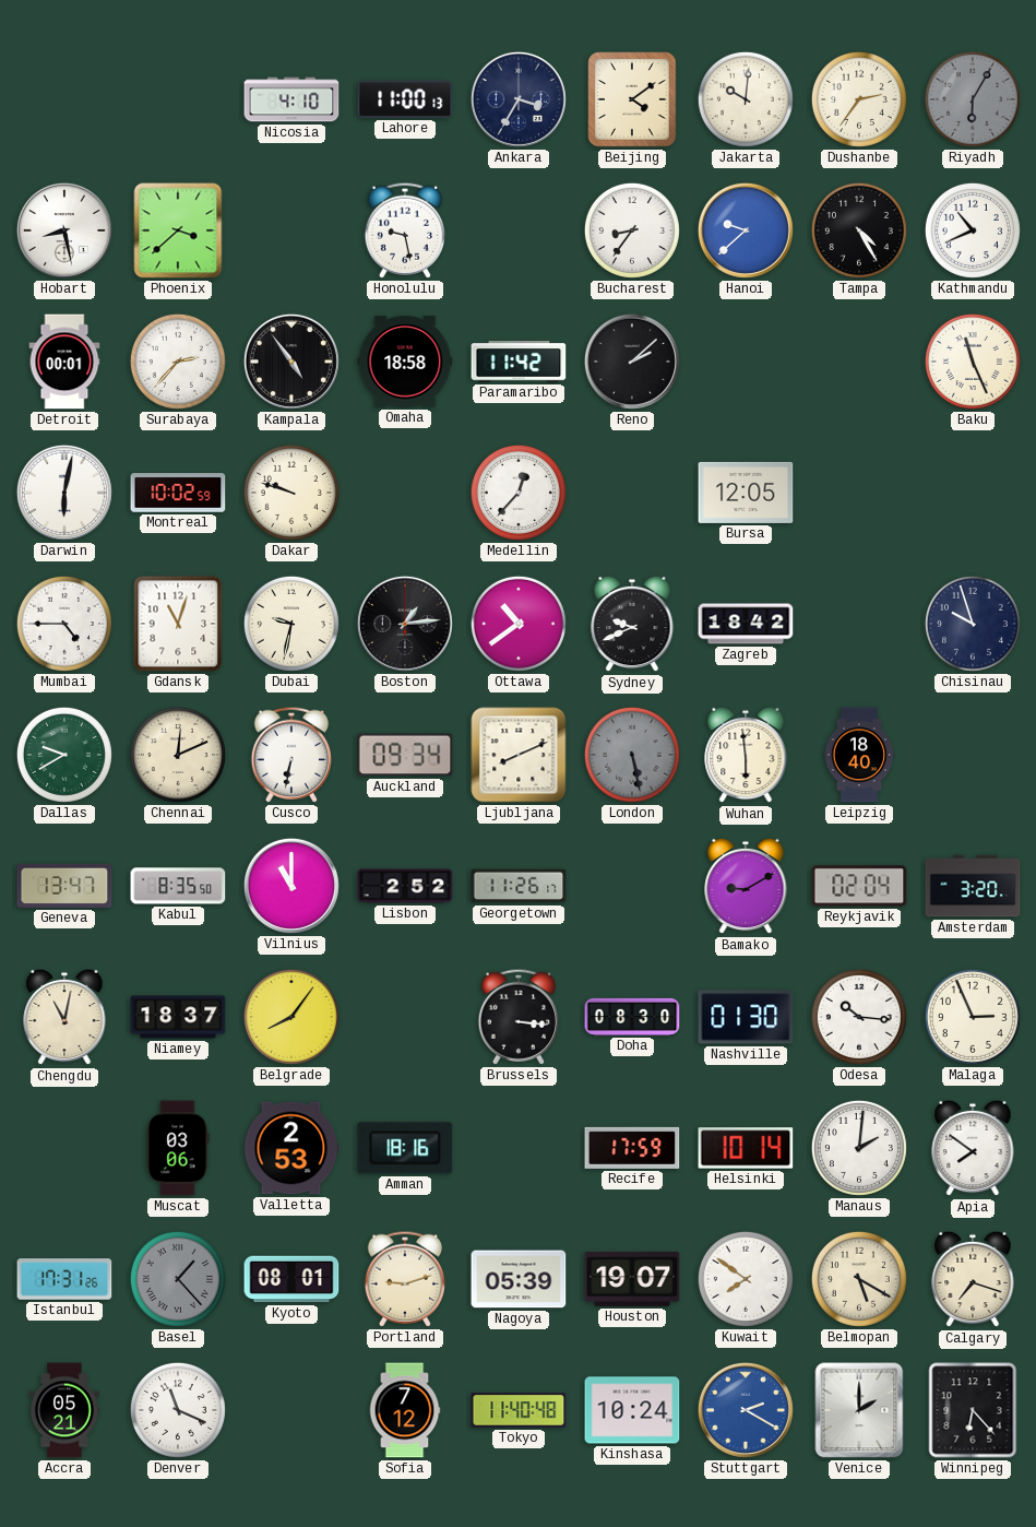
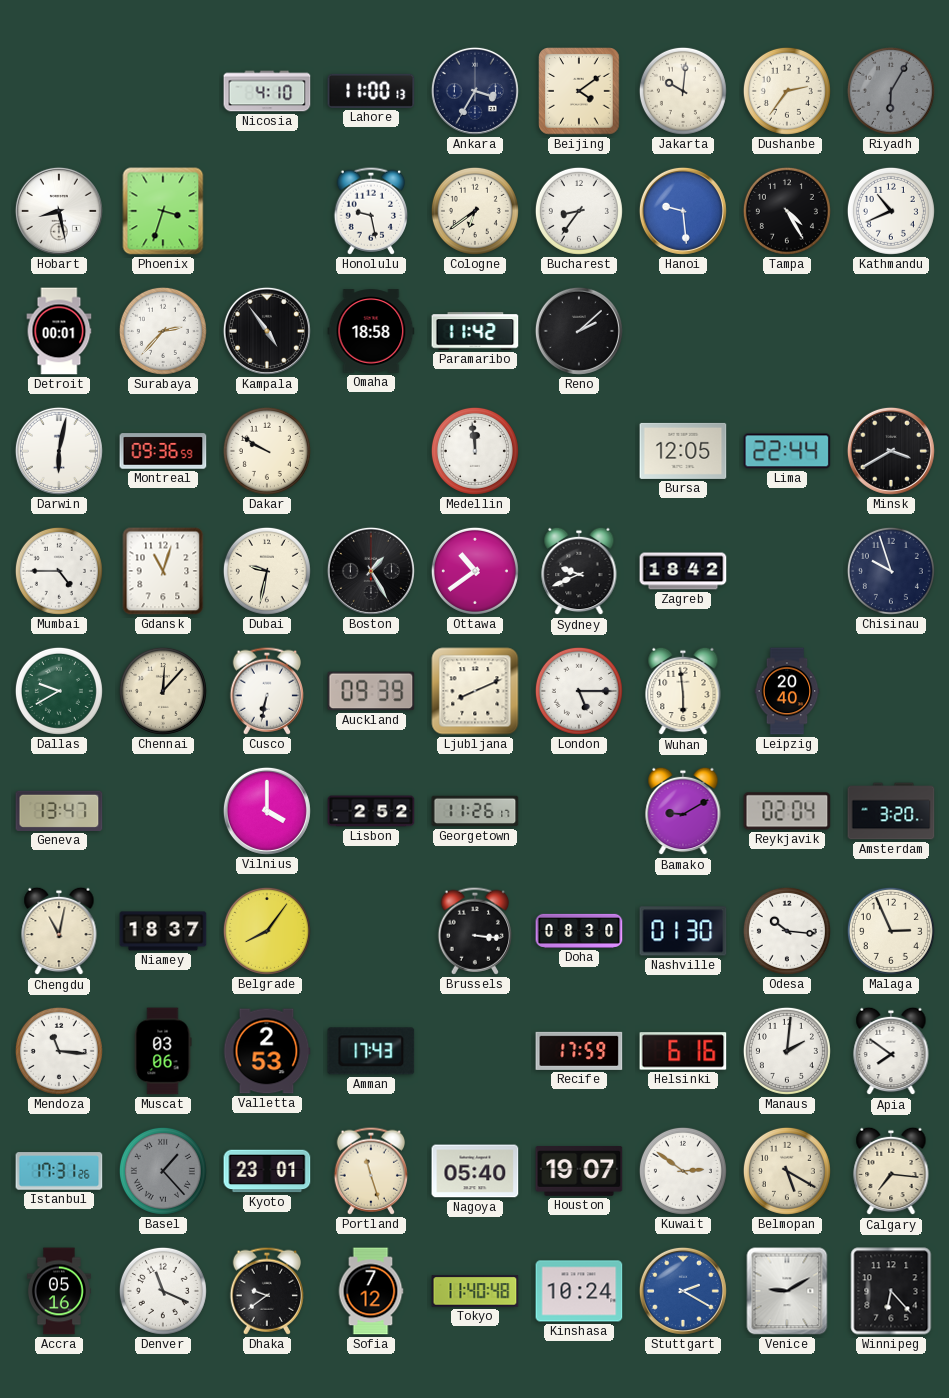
Phoenix: 3:38 -> 3:33 (163, 211)
Cologne: none -> 6:39 (475, 211)
Hanoi: 9:38 -> 9:29 (683, 211)
Baku: 11:26 -> none (973, 362)
Montreal: 10:02 -> 09:36 (163, 451)
Dakar: 9:48 -> 9:50 (267, 451)
Medellin: 12:37 -> 11:59 (475, 451)
Lima: none -> 22:44 (787, 451)
Minsk: none -> 3:40 (891, 451)
Boston: 1:14 -> 1:25 (371, 571)
Chennai: 12:11 -> 12:07 (163, 691)
Auckland: 09:34 -> 09:39 (371, 691)
London: 5:28 -> 5:15 (579, 691)
London dial: grey -> white (579, 691)
Leipzig: 18:40 -> 20:40 (787, 691)
Kabul: 8:35 -> none (178, 886)
Vilnius: 11:00 -> 4:00 (267, 811)
Mendoza: none -> 11:16 (59, 1051)
Amman: 18:16 -> 17:43 (371, 1051)
Helsinki: 10:14 -> 6:16 (683, 1051)
Kyoto: 08:01 -> 23:01 (267, 1171)
Portland: 9:12 -> 11:27 (370, 1171)
Nagoya: 05:39 -> 05:40 (475, 1171)
Kuwait: 7:51 -> 2:51 (683, 1171)
Calgary: 7:18 -> 7:16 (891, 1171)
Accra: 05:21 -> 05:16 (59, 1291)
Dhaka: none -> 9:39 (266, 1291)
Venice: 2:00 -> 9:10 (787, 1291)
